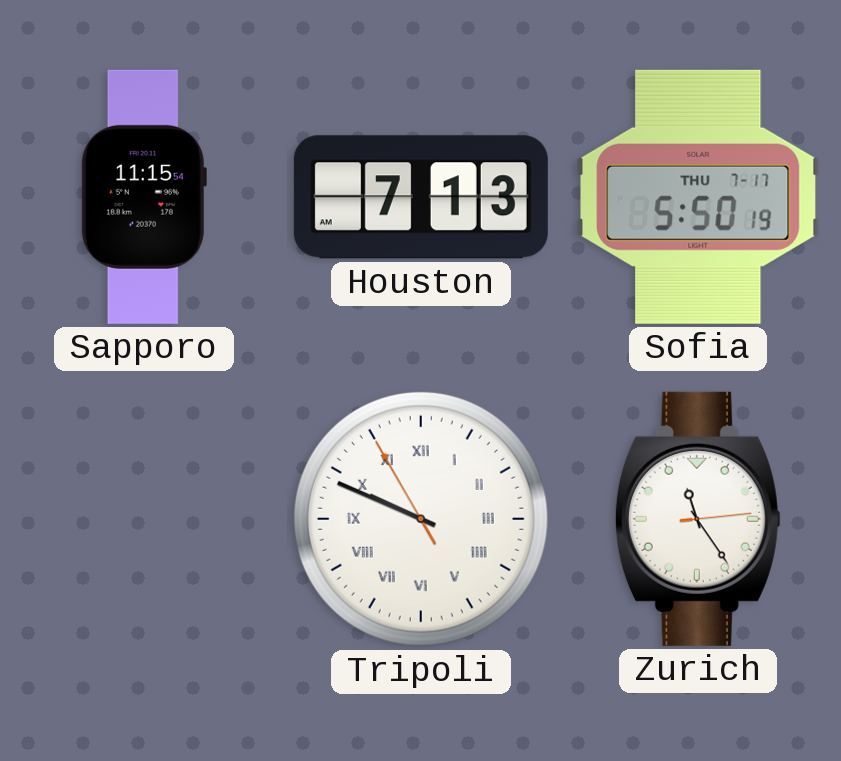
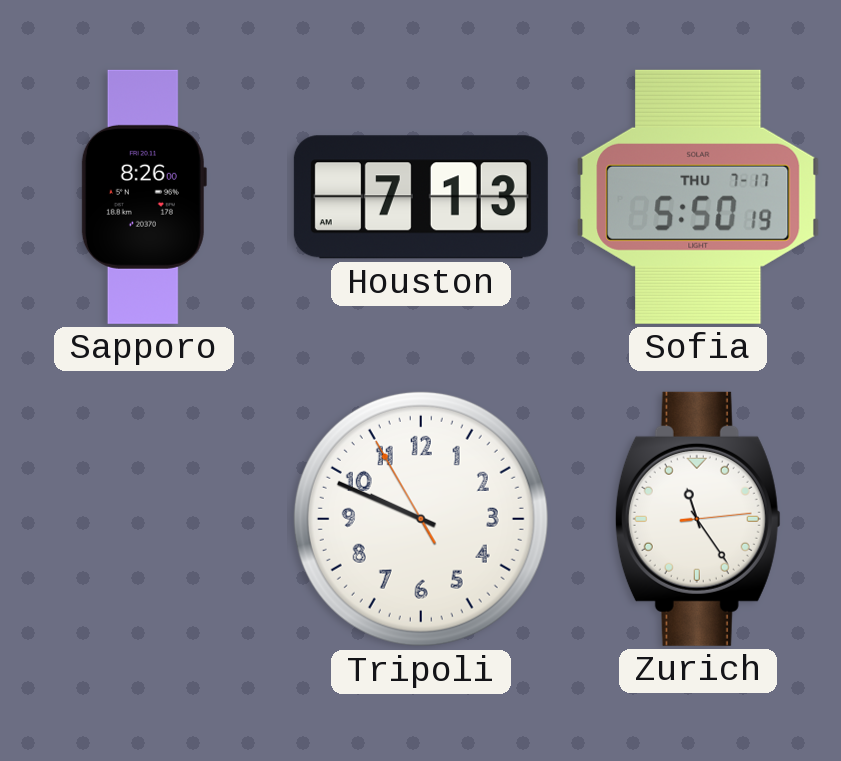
Sapporo: 11:15 -> 8:26 (144, 197)
Tripoli numerals: Roman -> Arabic (421, 519)
